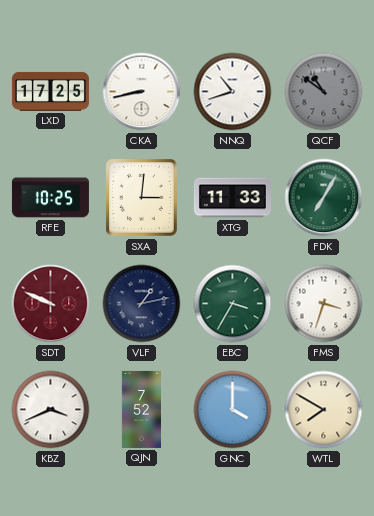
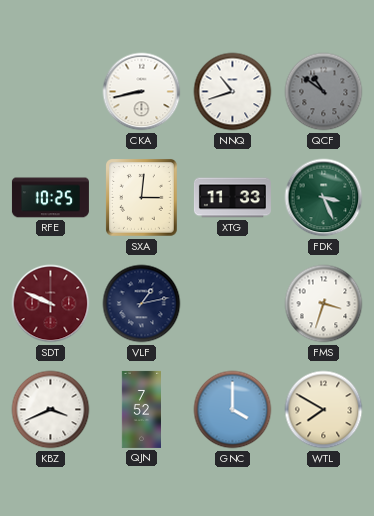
LXD: 17:25 -> none (50, 91)
FDK: 7:05 -> 3:26 (324, 198)
EBC: 3:35 -> none (233, 304)
